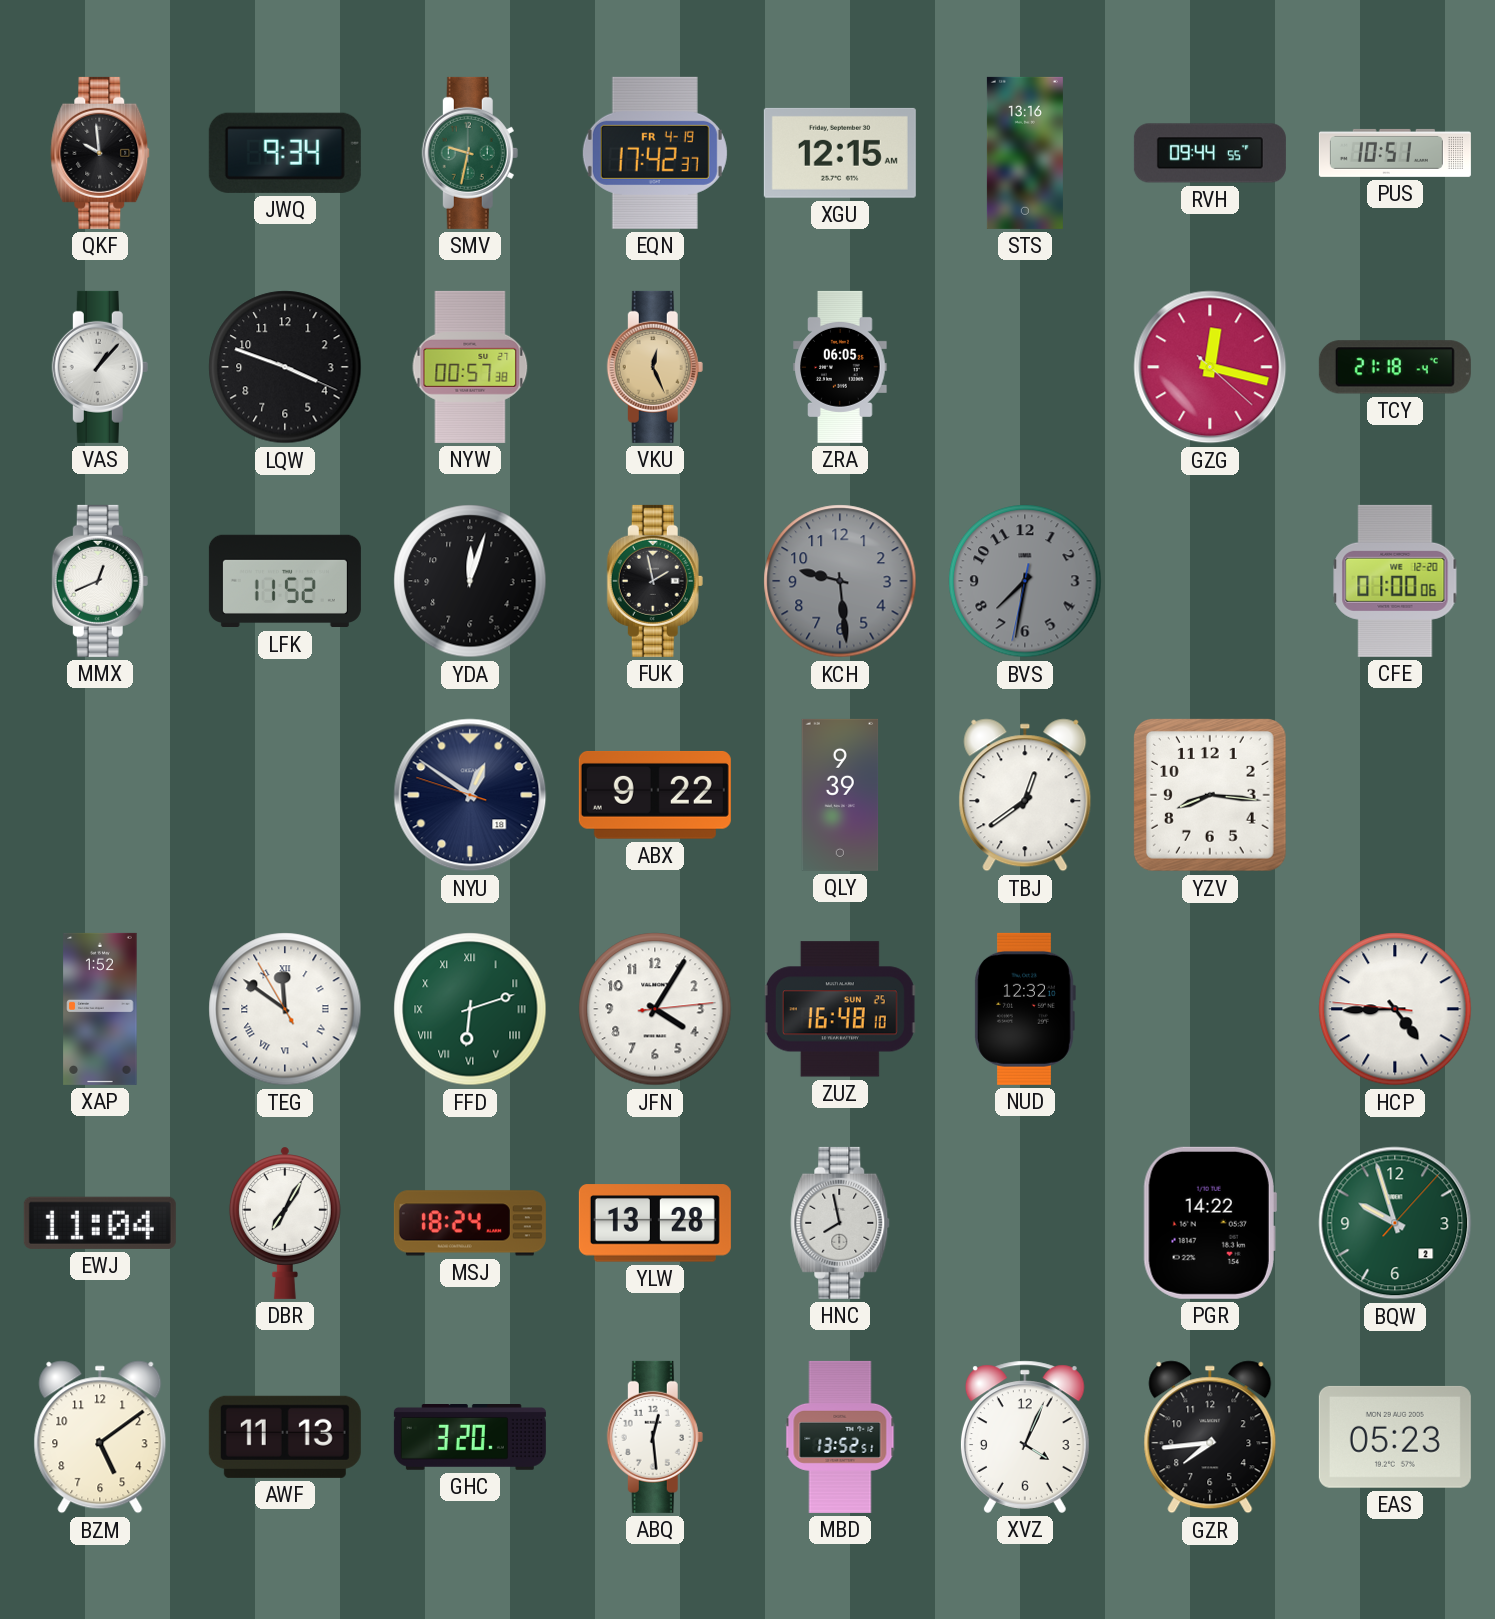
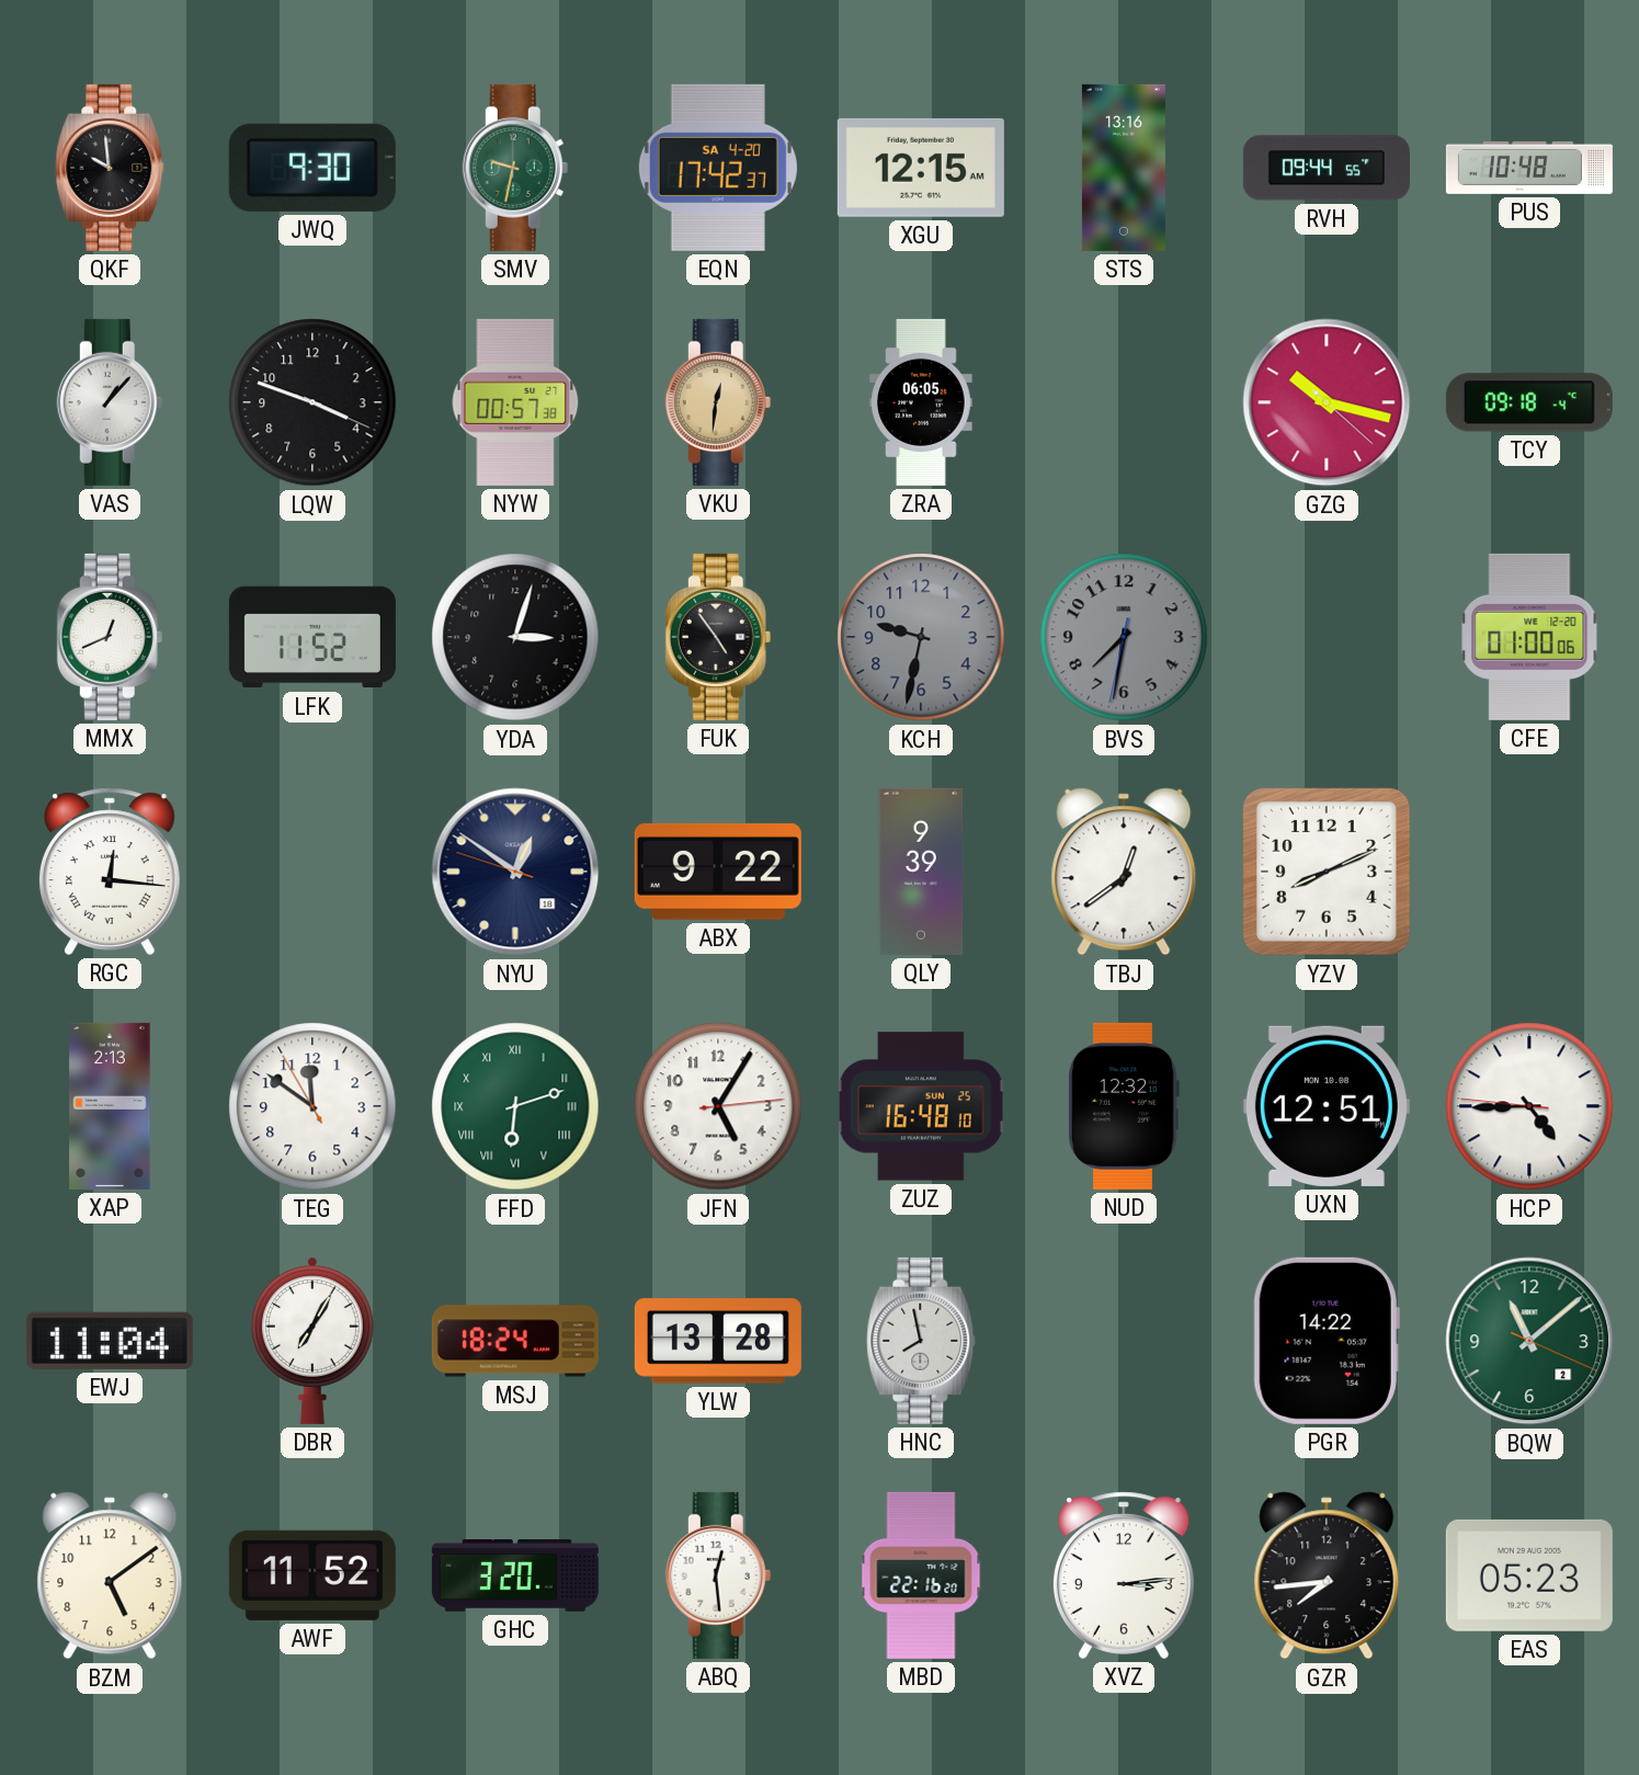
JWQ: 9:34 -> 9:30 (312, 168)
EQN date: FR 4-19 -> SA 4-20 (718, 168)
PUS: 10:51 -> 10:48 (1529, 168)
VKU: 12:26 -> 12:31 (718, 402)
GZG: 12:17 -> 10:17 (1327, 402)
TCY: 21:18 -> 09:18 (1529, 402)
YDA: 12:03 -> 3:03 (515, 637)
FUK: 1:58 -> 4:54 (718, 637)
KCH: 9:29 -> 9:32 (921, 637)
RGC: none -> 12:16 (110, 872)
YZV: 8:16 -> 8:11 (1328, 873)
XAP: 1:52 -> 2:13 (110, 1106)
TEG numerals: Roman -> Arabic (312, 1106)
JFN: 4:05 -> 5:05 (718, 1106)
UXN: none -> 12:51 (1327, 1106)
BQW: 9:57 -> 11:08 (1529, 1341)
AWF: 11:13 -> 11:52 (312, 1575)
MBD: 13:52 -> 22:16 (921, 1575)
XVZ: 4:04 -> 3:14 (1124, 1575)
